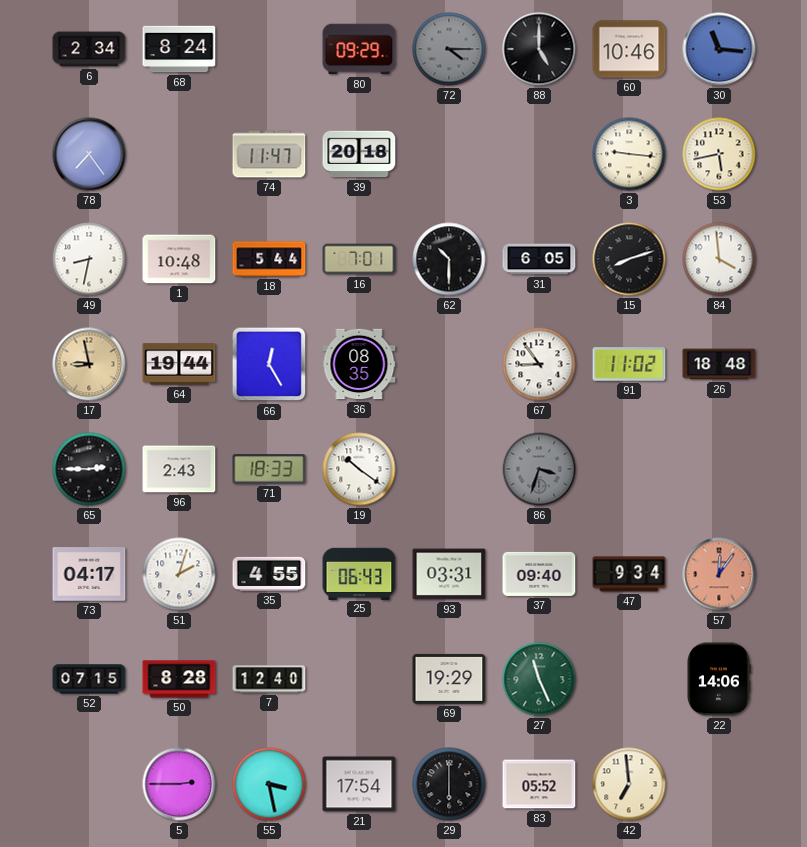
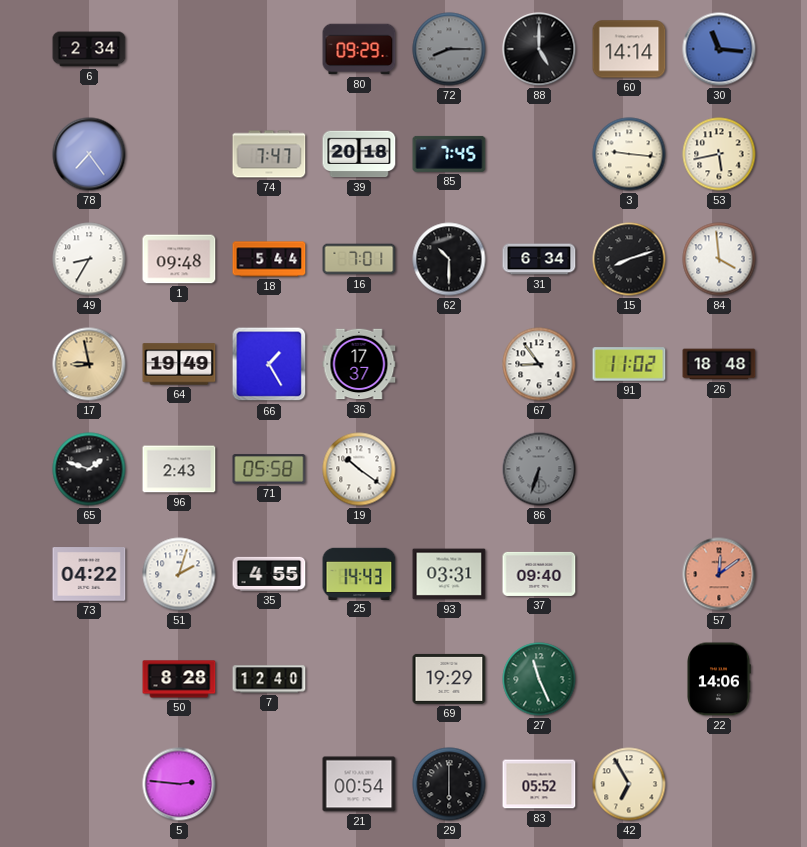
68: 8:24 -> none (179, 49)
72: 4:15 -> 8:15 (449, 49)
60: 10:46 -> 14:14 (629, 49)
74: 11:47 -> 7:47 (269, 154)
85: none -> 7:45 (449, 154)
49: 8:32 -> 8:35 (89, 259)
1: 10:48 -> 09:48 (179, 259)
31: 6:05 -> 6:34 (539, 259)
64: 19:44 -> 19:49 (179, 364)
66: 12:25 -> 1:25 (269, 364)
36: 08:35 -> 17:37 (359, 364)
65: 2:45 -> 1:48 (89, 469)
71: 18:33 -> 05:58 (269, 469)
86: 3:33 -> 6:33 (539, 469)
73: 04:17 -> 04:22 (89, 574)
25: 06:43 -> 14:43 (359, 573)
47: 9:34 -> none (629, 574)
57: 12:06 -> 12:09 (719, 574)
52: 07:15 -> none (89, 679)
5: 2:45 -> 2:46 (179, 784)
55: 3:28 -> none (269, 784)
21: 17:54 -> 00:54 (359, 784)
42: 6:59 -> 6:55 (629, 784)
